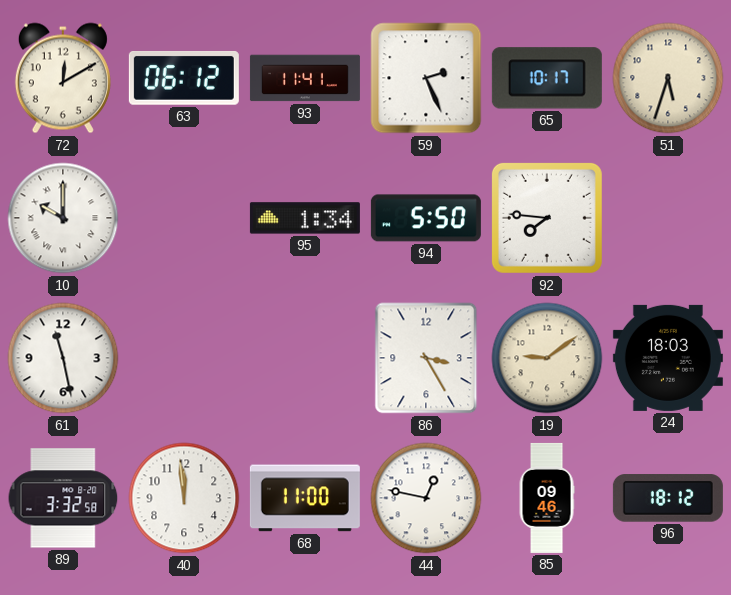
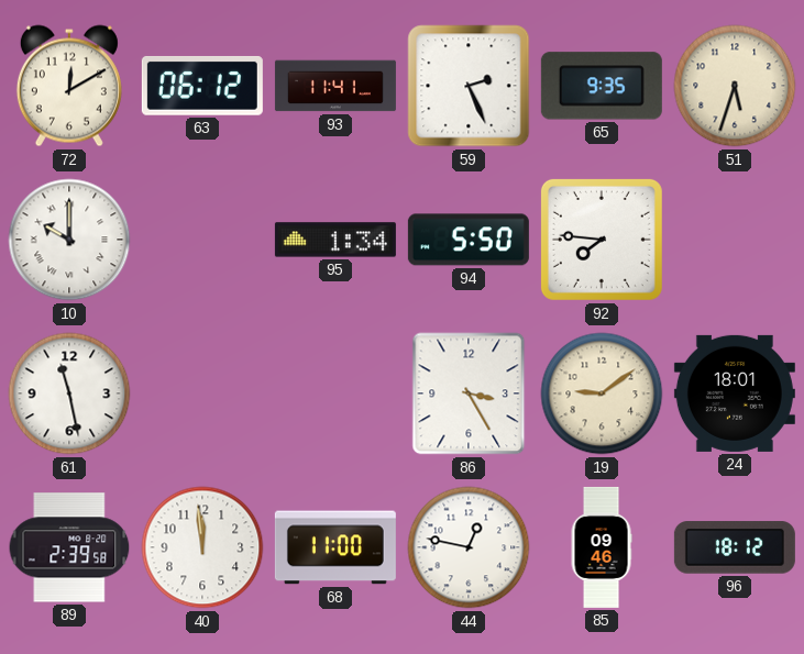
65: 10:17 -> 9:35 (602, 86)
24: 18:03 -> 18:01 (735, 393)
89: 3:32 -> 2:39 (69, 547)
